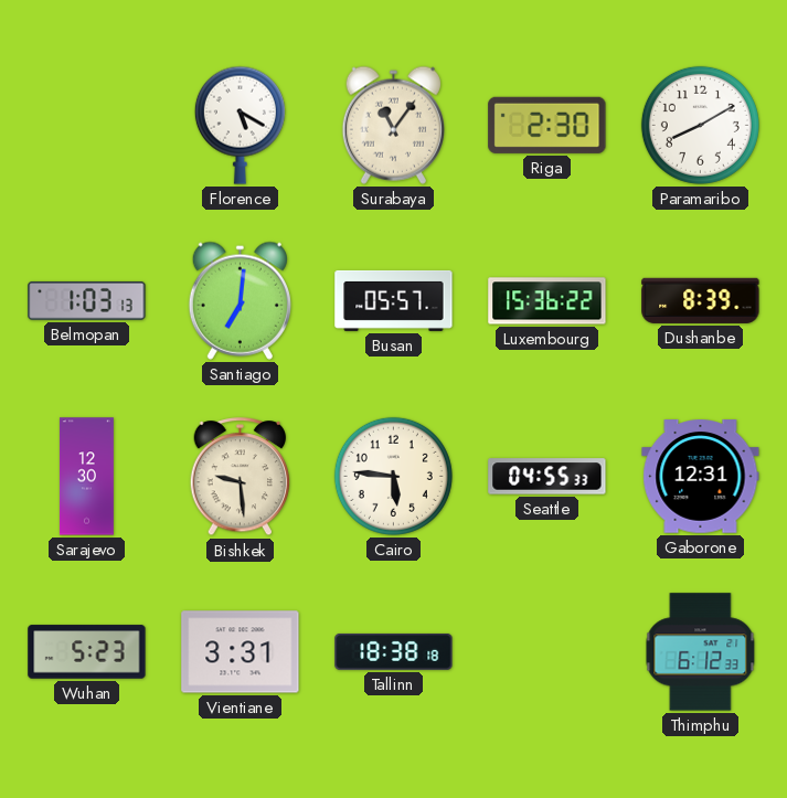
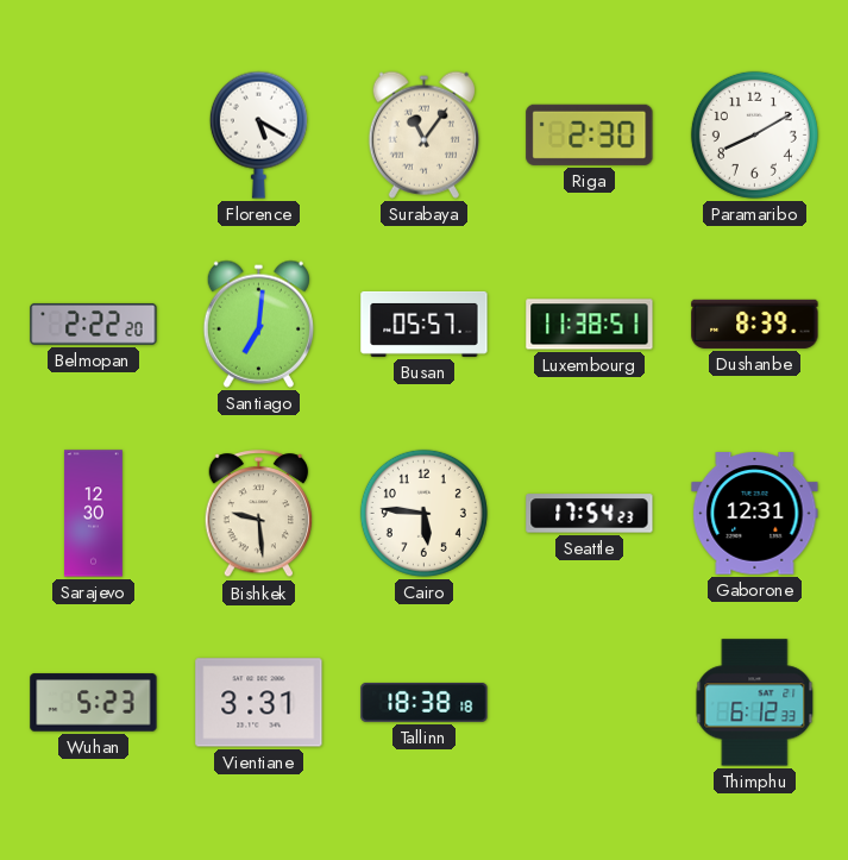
Belmopan: 1:03 -> 2:22 (94, 324)
Luxembourg: 15:36 -> 11:38 (590, 325)
Seattle: 04:55 -> 17:54 (590, 514)
